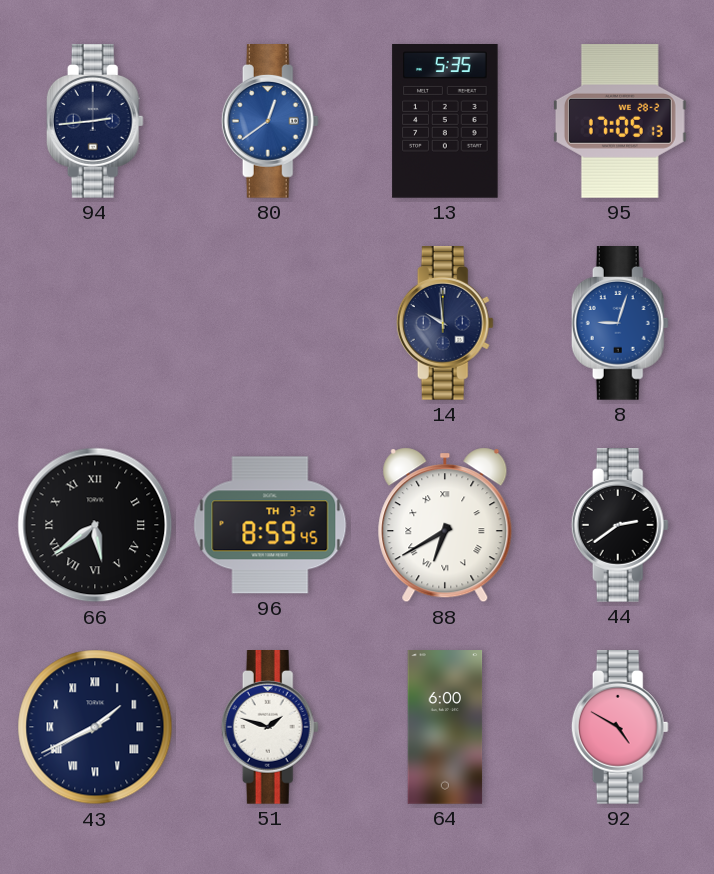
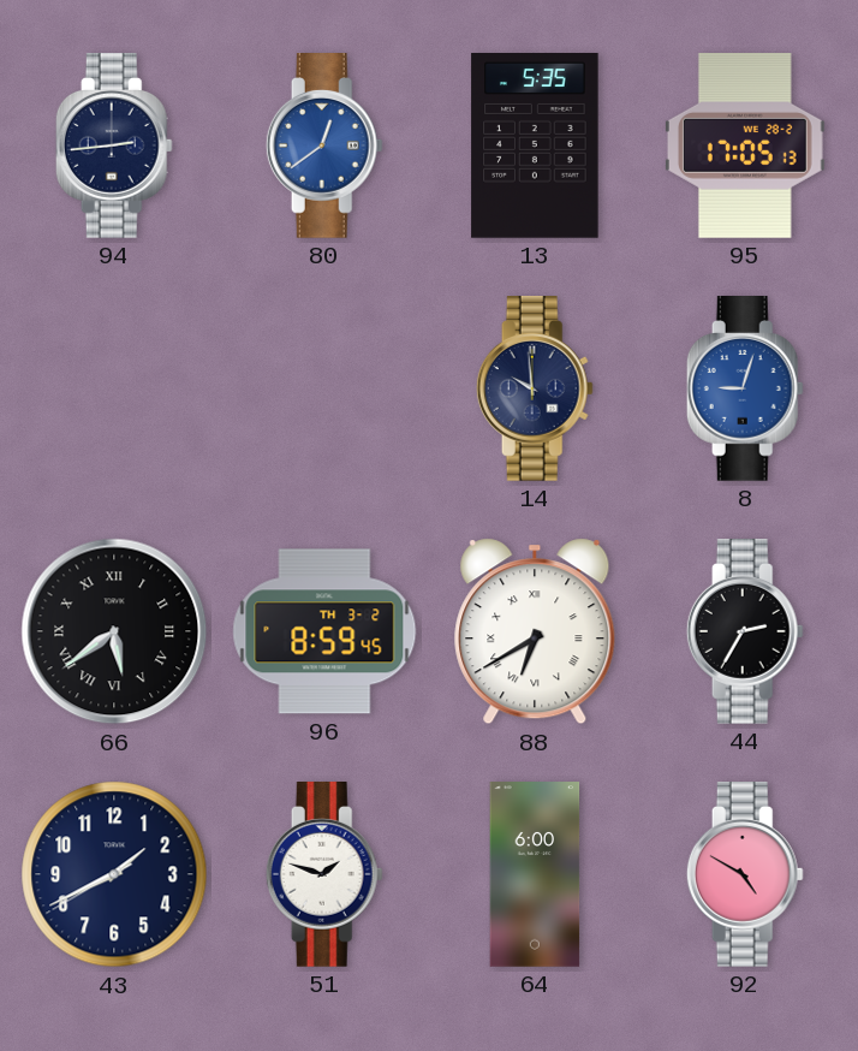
44: 2:39 -> 2:35 (745, 633)
43 numerals: Roman -> Arabic (114, 874)
